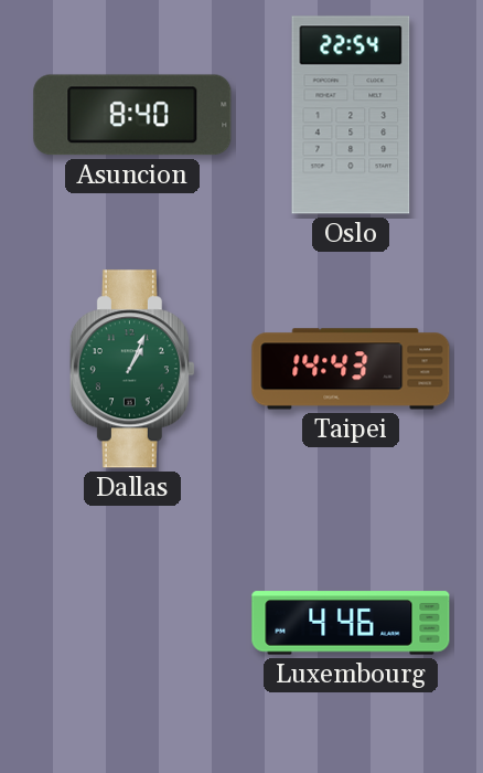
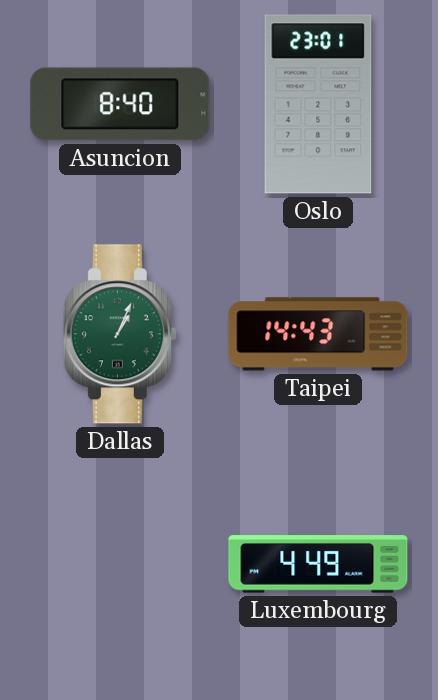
Oslo: 22:54 -> 23:01 (318, 104)
Luxembourg: 4:46 -> 4:49 (318, 564)
